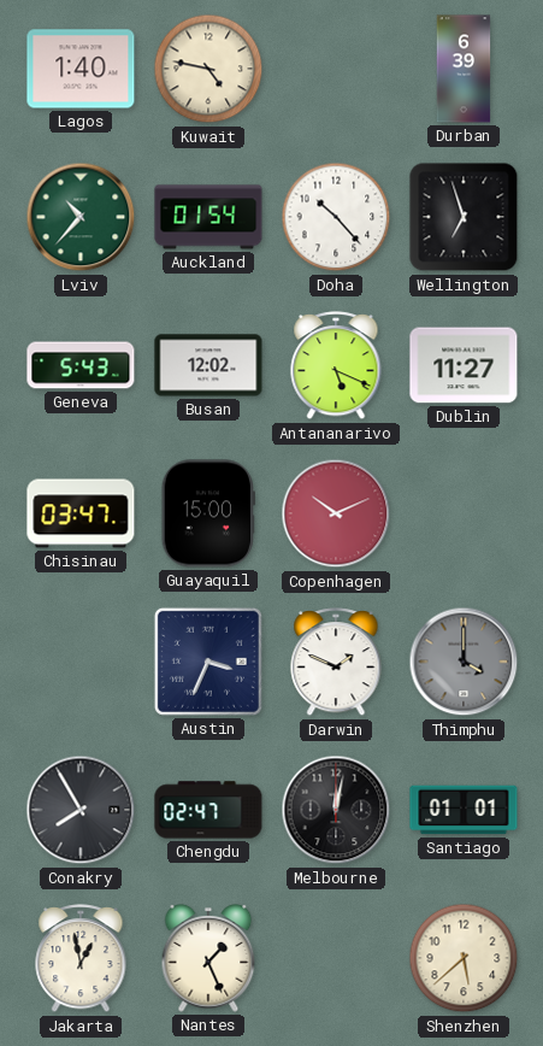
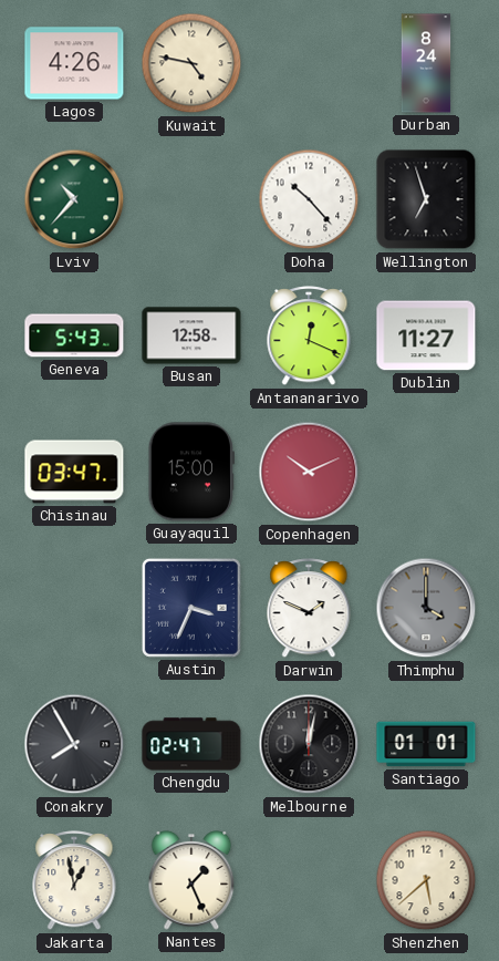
Lagos: 1:40 -> 4:26 (74, 63)
Durban: 6:39 -> 8:24 (426, 63)
Auckland: 01:54 -> none (208, 217)
Busan: 12:02 -> 12:58 (191, 335)
Antananarivo: 5:19 -> 12:19 (309, 337)
